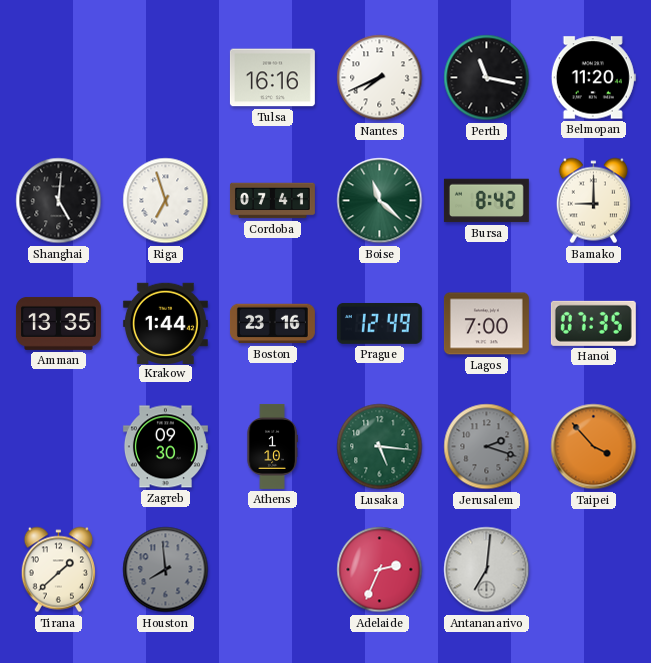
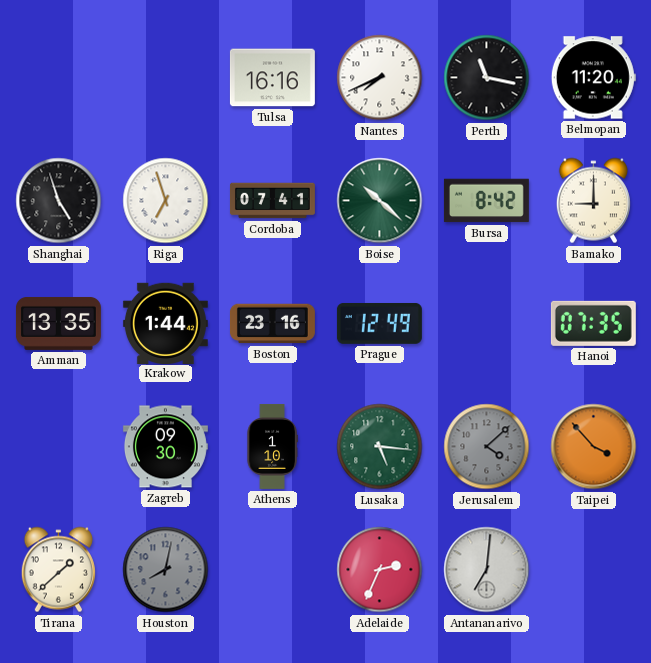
Shanghai: 5:01 -> 4:57 (59, 201)
Boise: 11:22 -> 10:22 (380, 201)
Lagos: 7:00 -> none (486, 324)
Jerusalem: 2:18 -> 4:08 (487, 447)
Houston: 7:59 -> 8:02 (166, 570)
